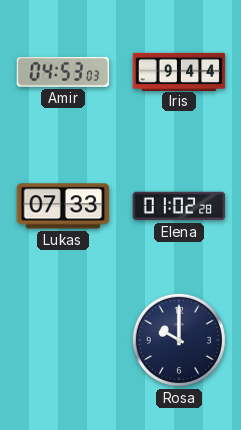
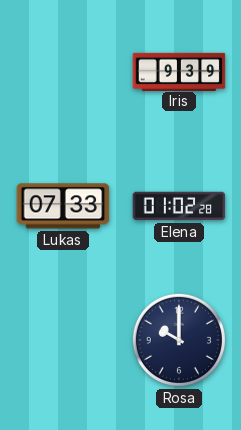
Amir: 04:53 -> none (63, 72)
Iris: 9:44 -> 9:39 (179, 71)
